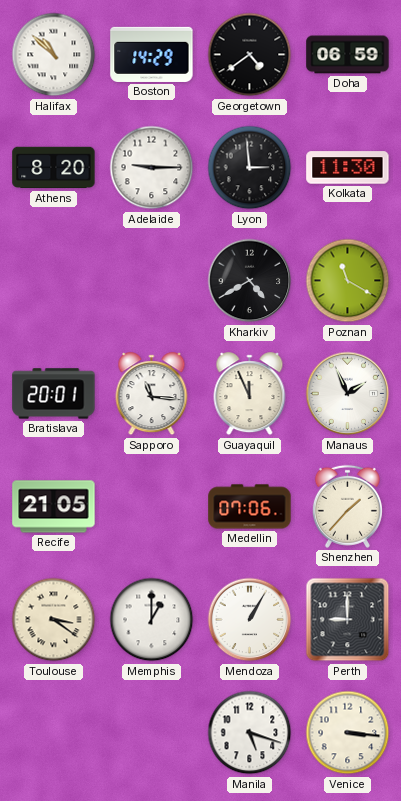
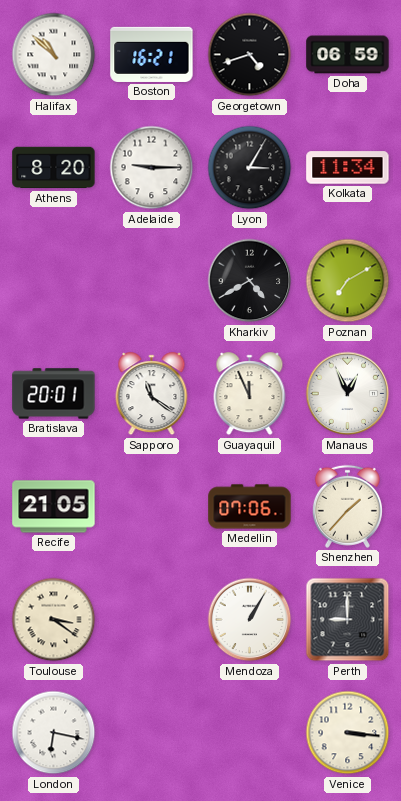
Boston: 14:29 -> 16:21 (152, 54)
Georgetown: 4:39 -> 4:42 (250, 55)
Lyon: 2:59 -> 3:05 (250, 168)
Kolkata: 11:30 -> 11:34 (348, 168)
Poznan: 11:20 -> 7:10 (348, 281)
Sapporo: 11:16 -> 11:21 (152, 394)
Manaus: 1:56 -> 12:56 (348, 394)
Memphis: 1:00 -> none (152, 620)
London: none -> 6:17 (54, 733)
Manila: 5:18 -> none (250, 733)
